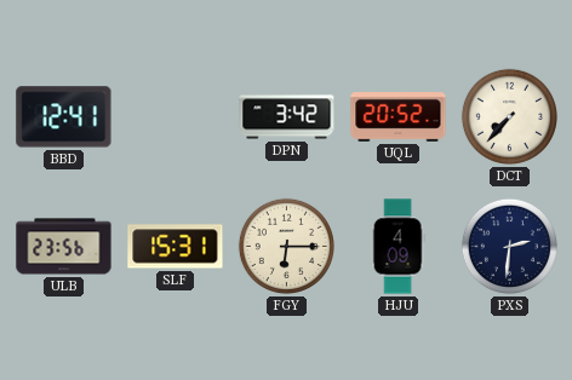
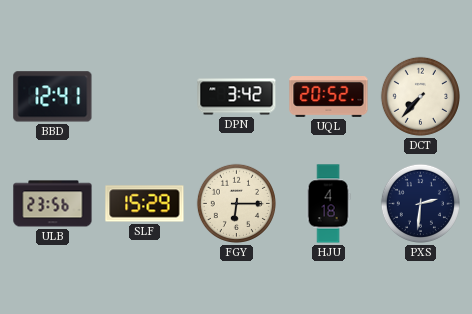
SLF: 15:31 -> 15:29 (145, 204)
HJU: 4:09 -> 4:18 (328, 204)
